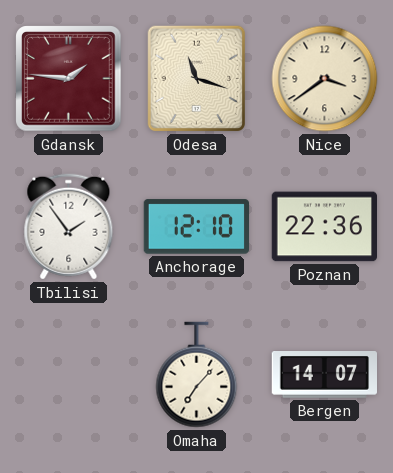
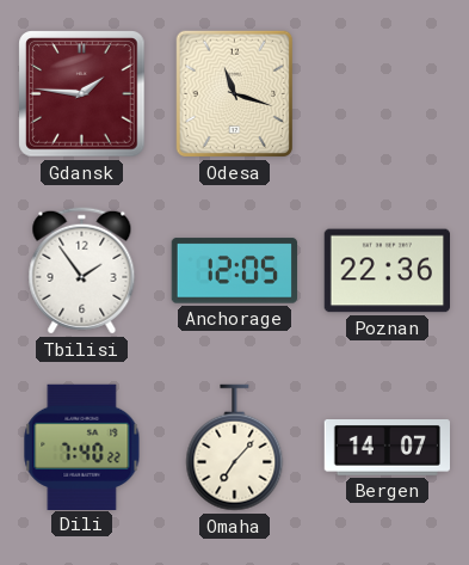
Nice: 3:39 -> none (325, 79)
Anchorage: 12:10 -> 12:05 (234, 271)
Dili: none -> 7:40 (82, 447)
